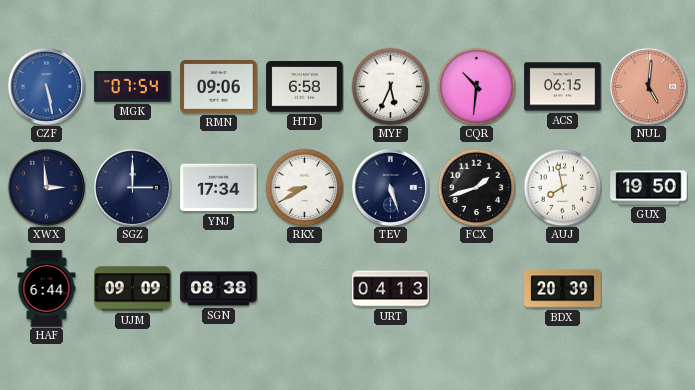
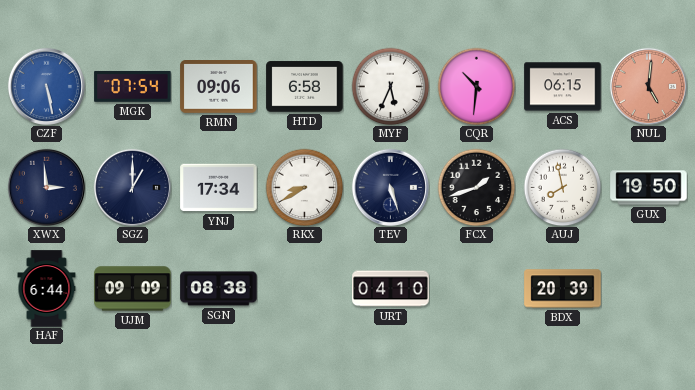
SGZ: 3:00 -> 1:00 (132, 187)
URT: 04:13 -> 04:10 (391, 289)
